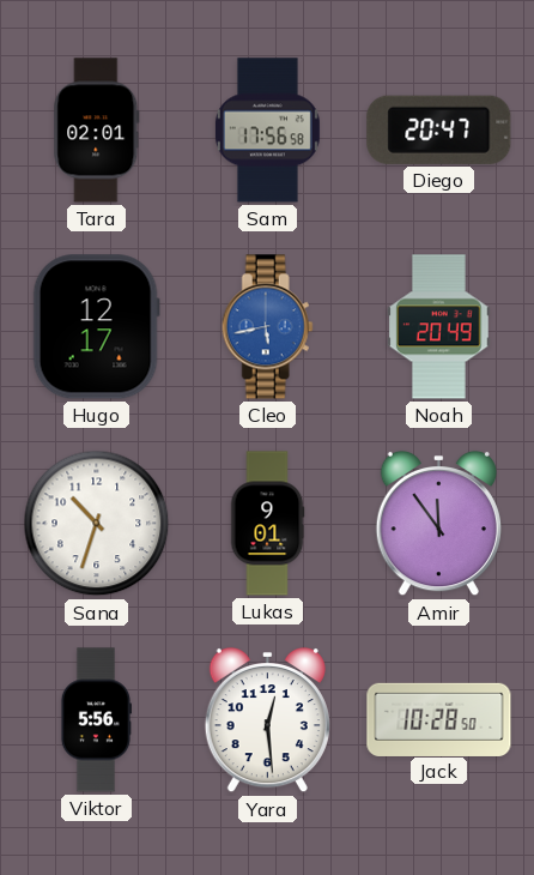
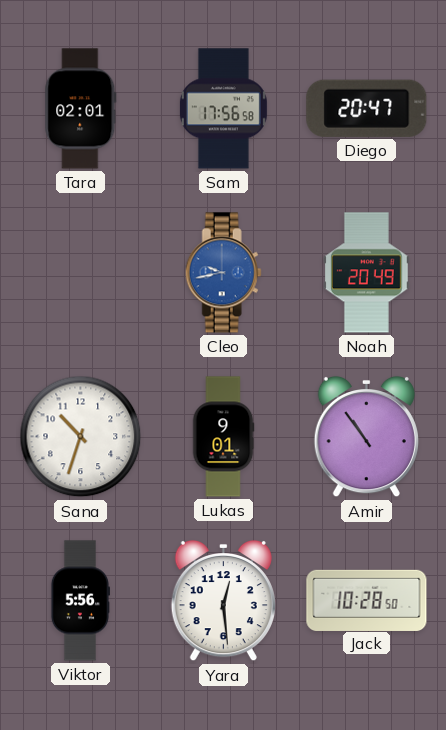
Hugo: 12:17 -> none (96, 327)
Cleo: 5:43 -> 9:43 (223, 273)
Amir: 11:54 -> 10:54 (366, 437)
